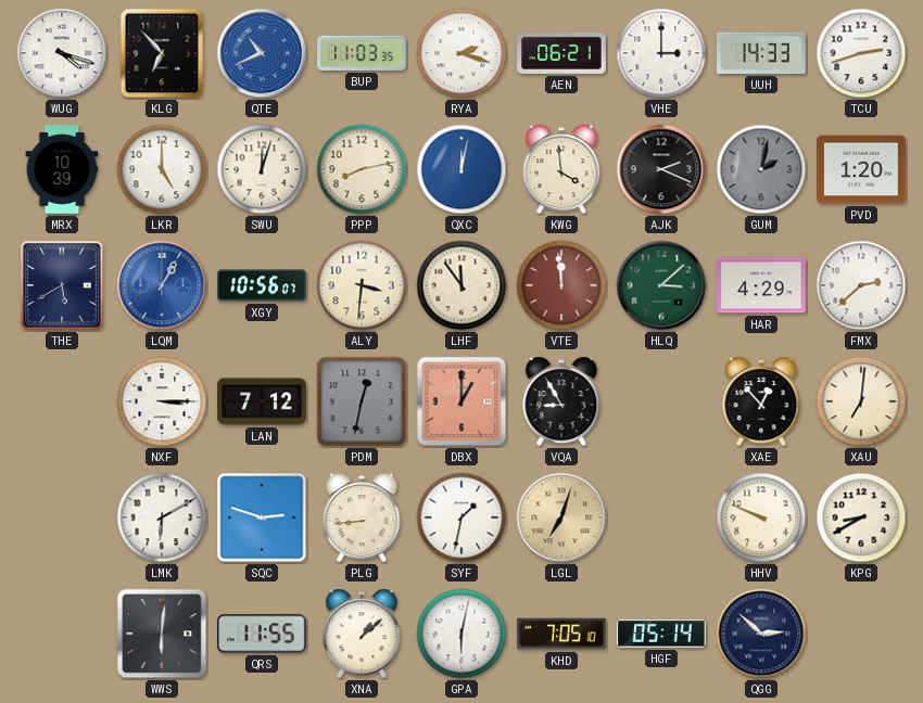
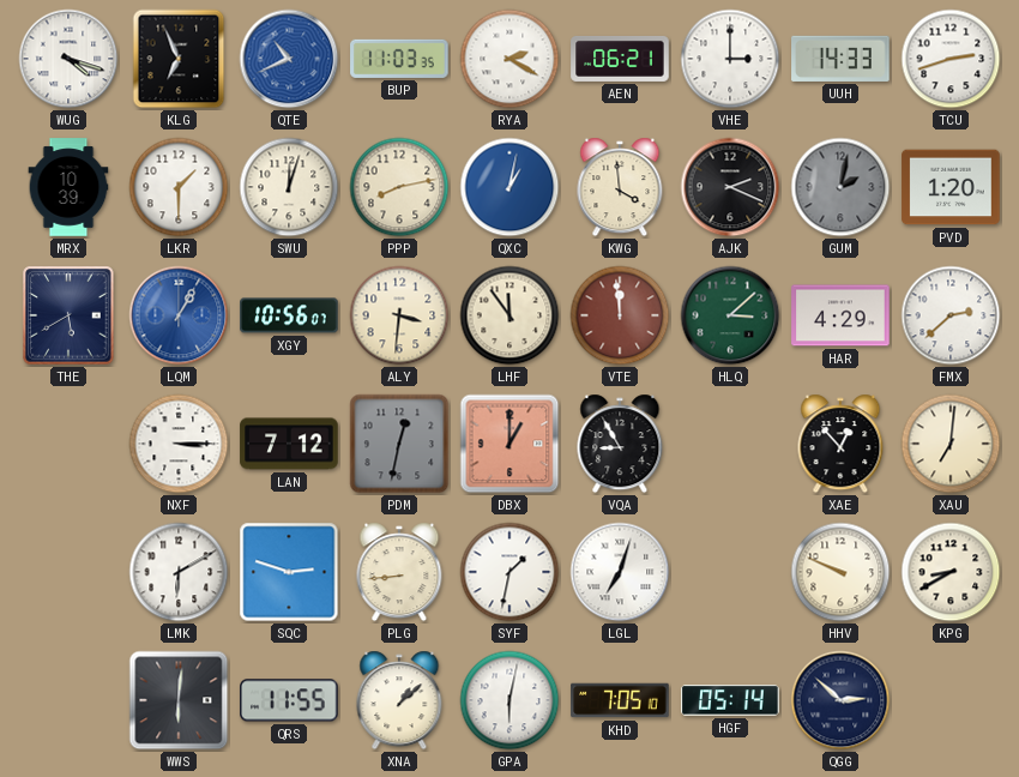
KLG: 6:53 -> 6:56 (179, 59)
RYA: 2:18 -> 2:20 (509, 59)
LKR: 5:00 -> 1:30 (179, 187)
QXC: 12:02 -> 1:02 (509, 187)
LGL dial: champagne -> white (620, 572)
